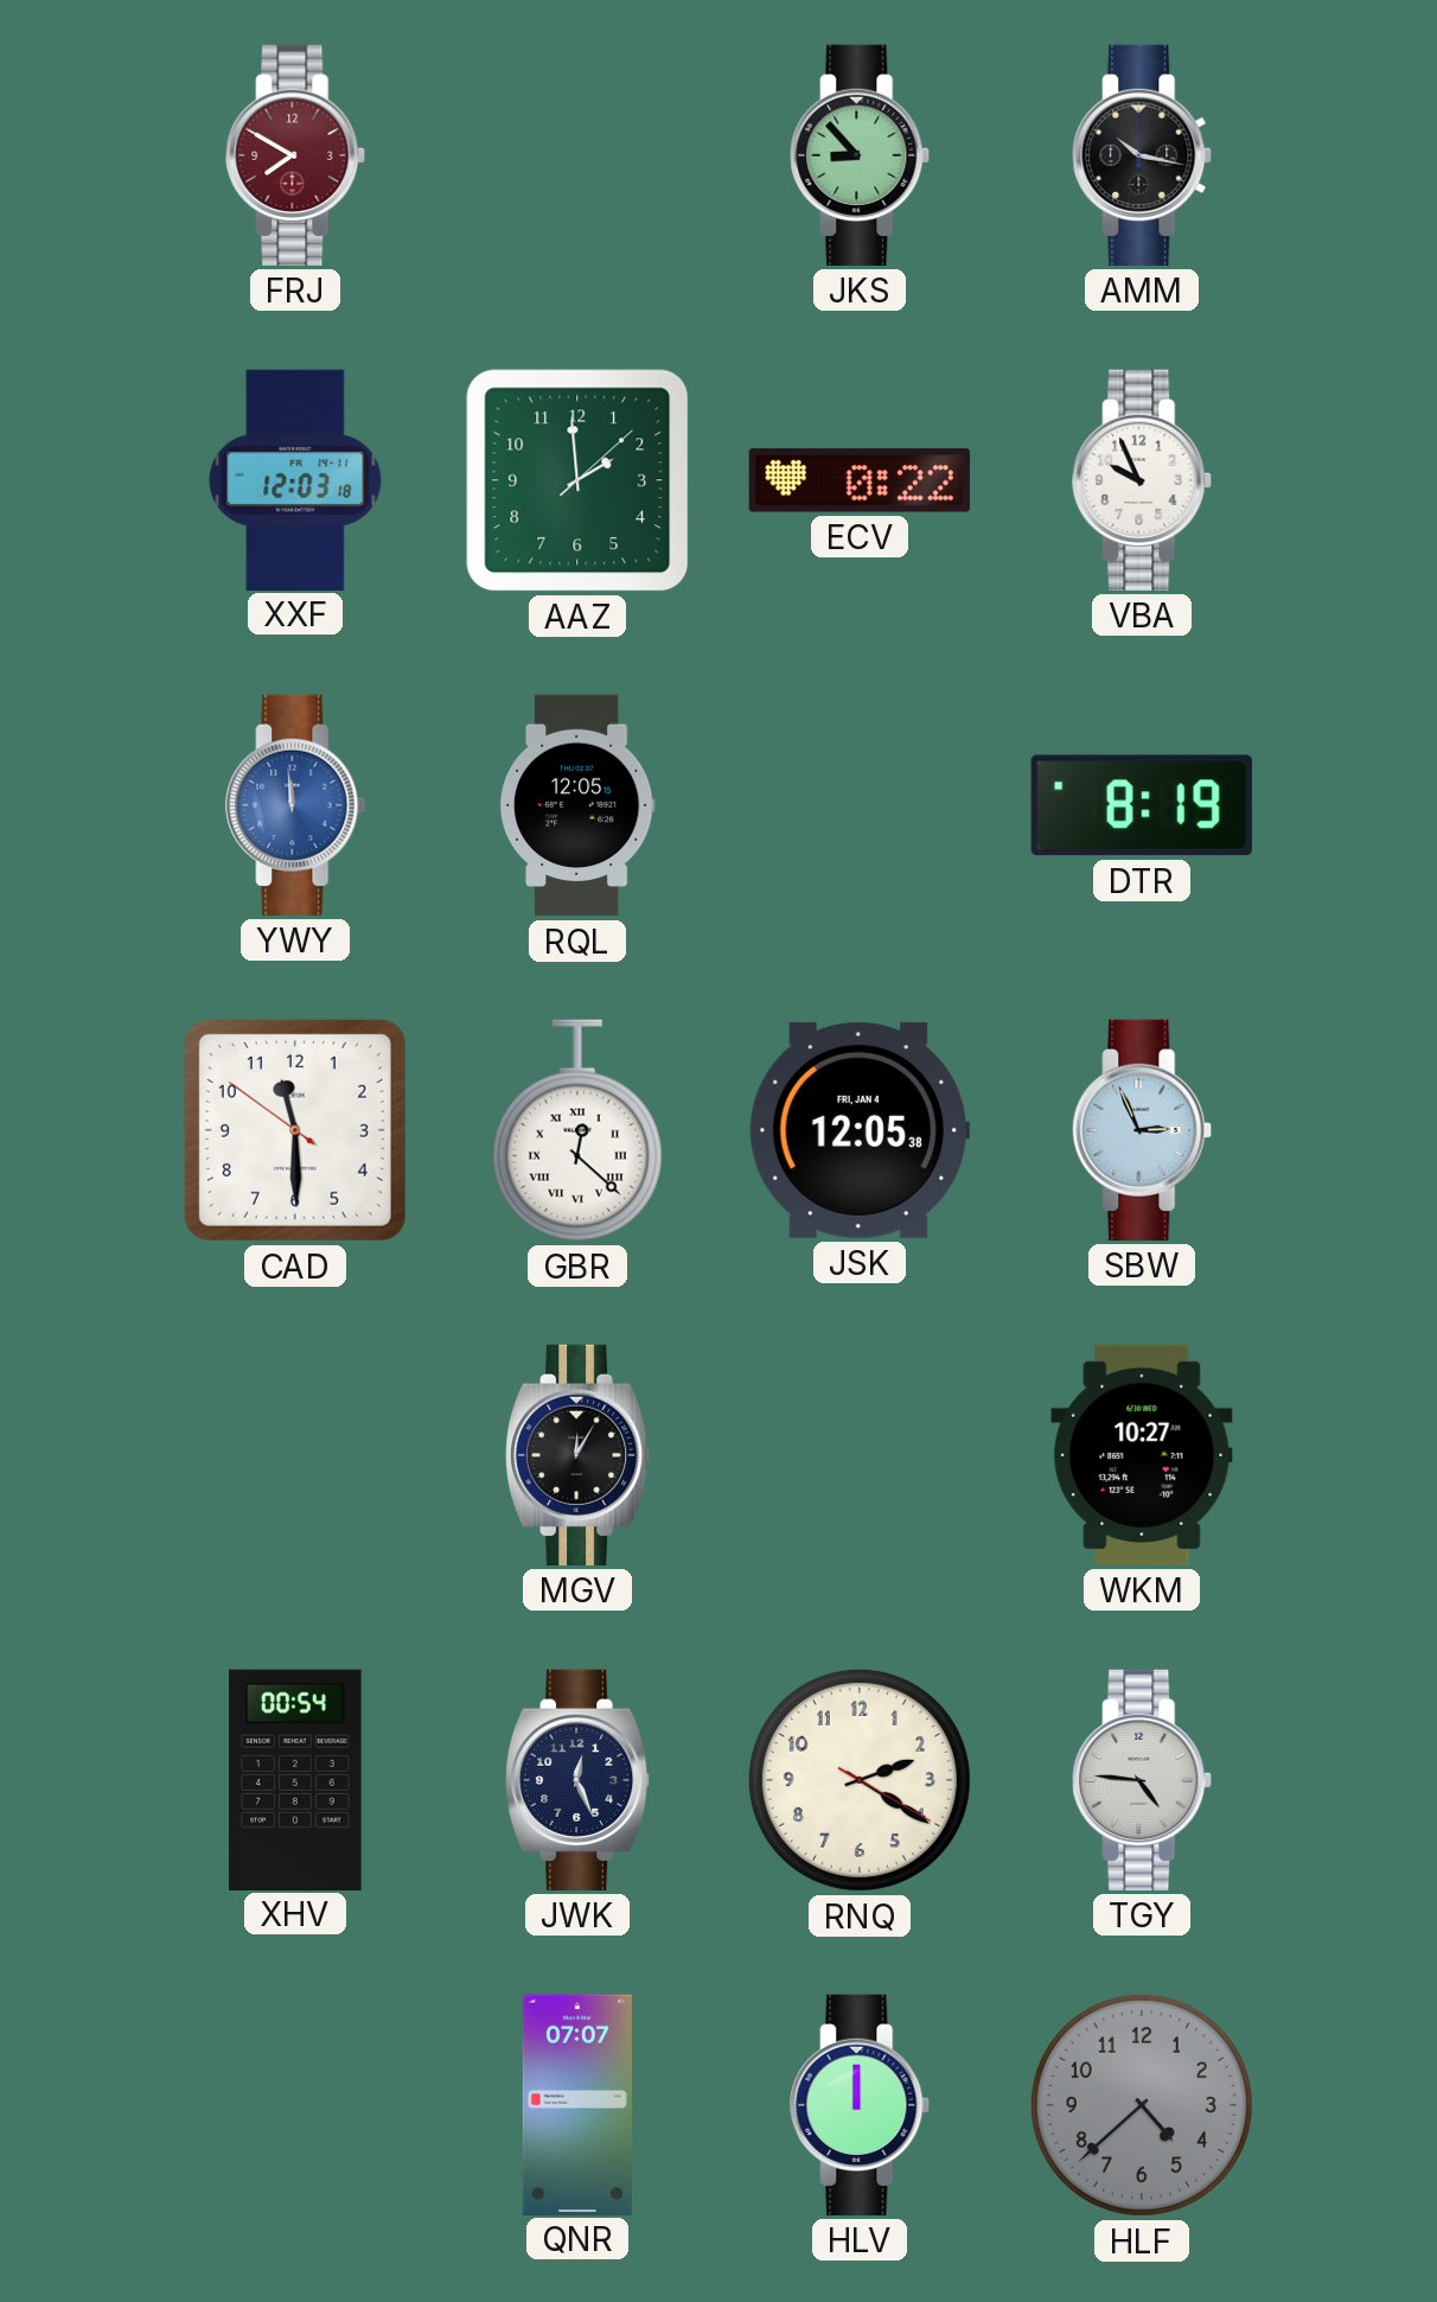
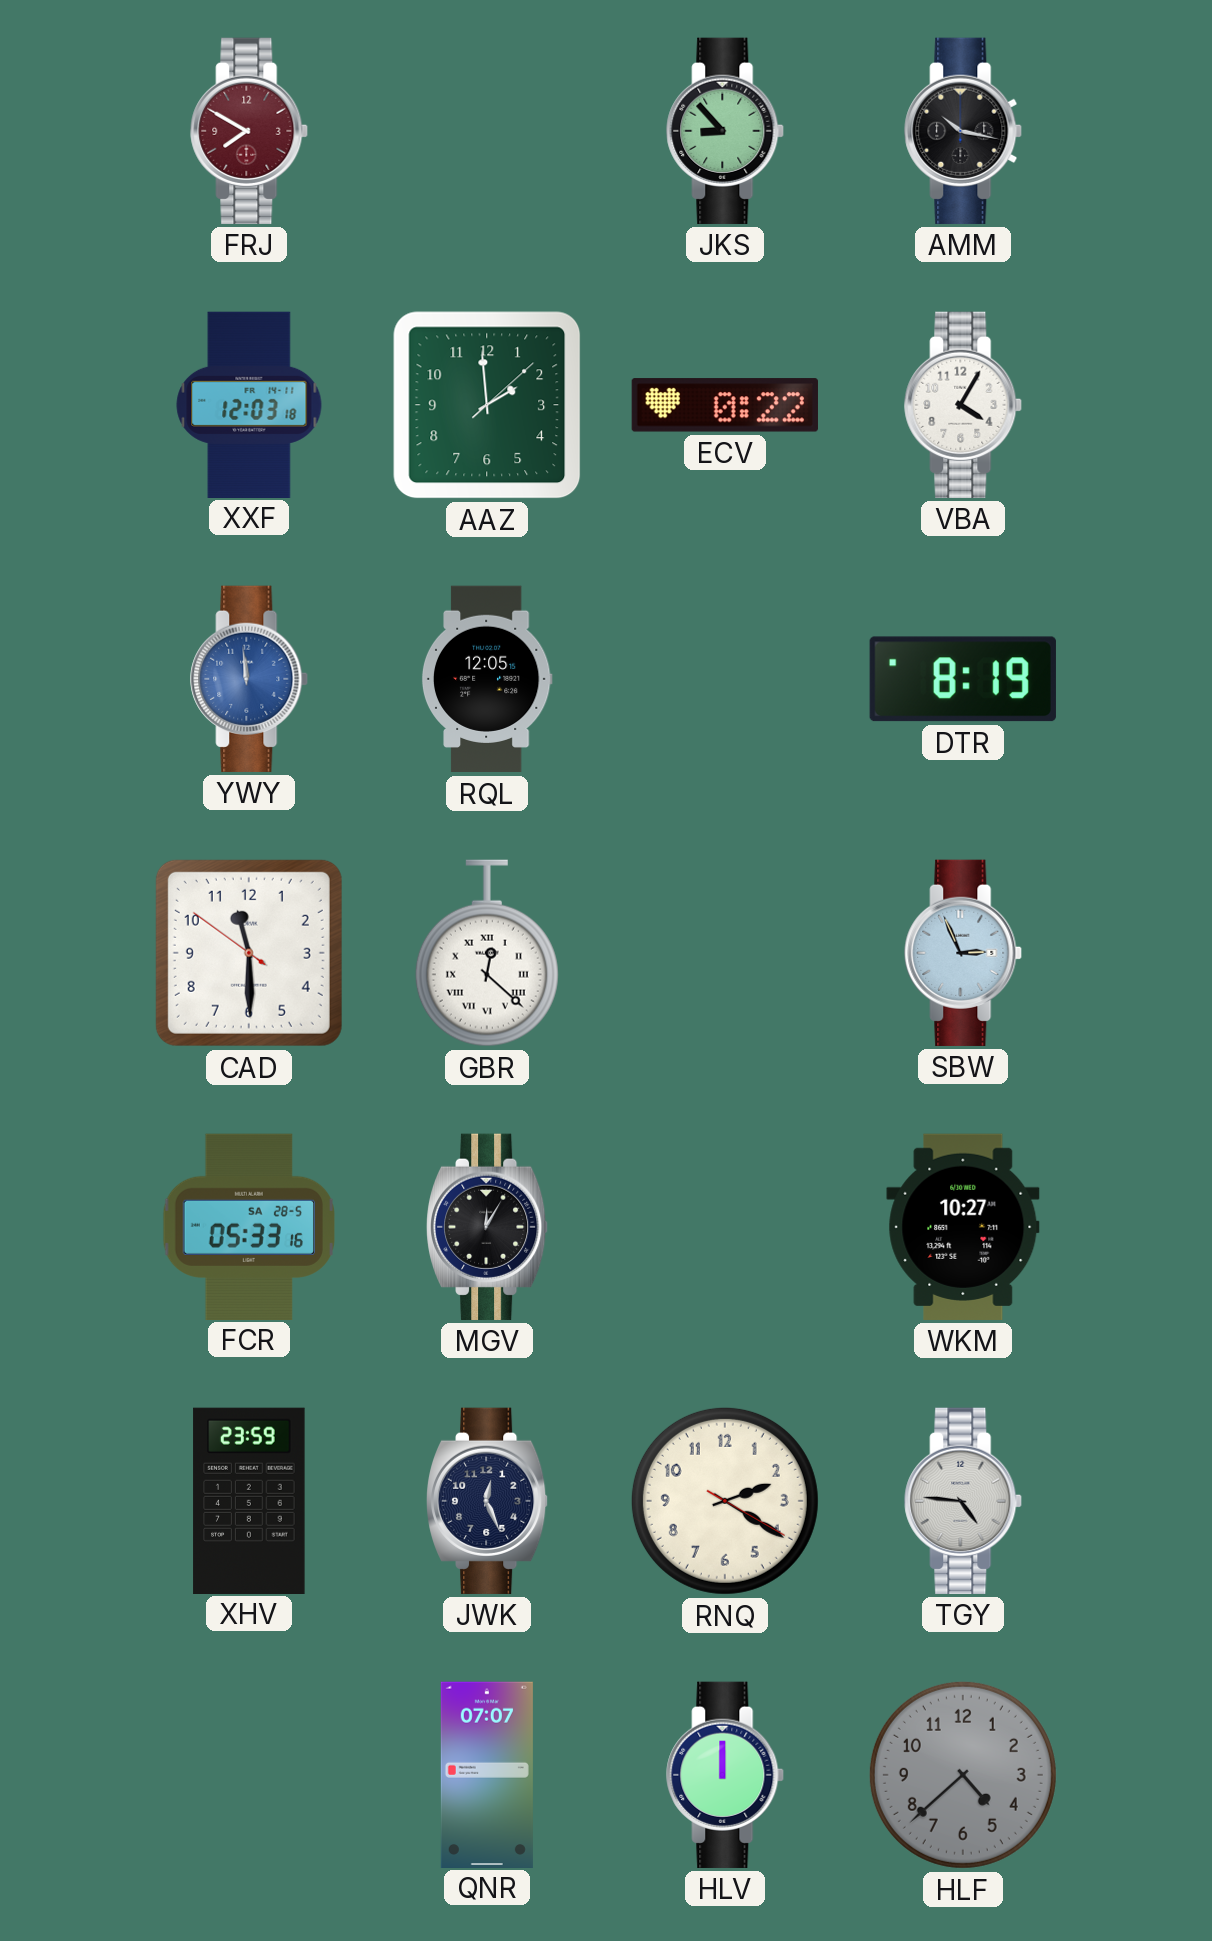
VBA: 9:56 -> 4:05 (964, 405)
JSK: 12:05 -> none (860, 1130)
FCR: none -> 05:33 (248, 1226)
XHV: 00:54 -> 23:59 (249, 1500)
